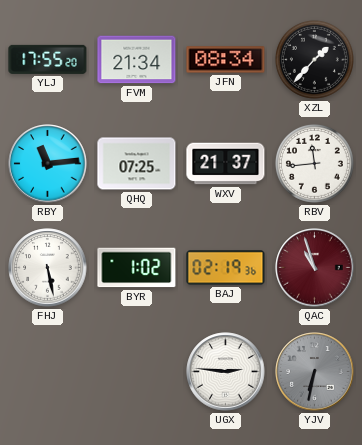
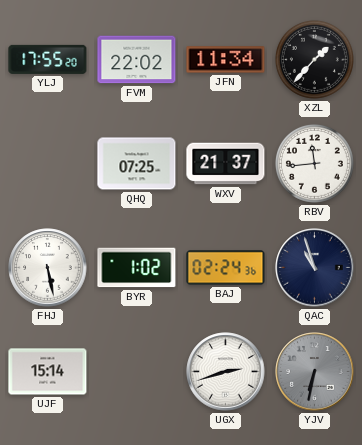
FVM: 21:34 -> 22:02 (137, 60)
JFN: 08:34 -> 11:34 (226, 60)
RBY: 11:14 -> none (48, 164)
BAJ: 02:19 -> 02:24 (226, 268)
QAC dial: burgundy -> navy (315, 268)
UJF: none -> 15:14 (48, 372)
UGX: 2:46 -> 2:42 (226, 372)
